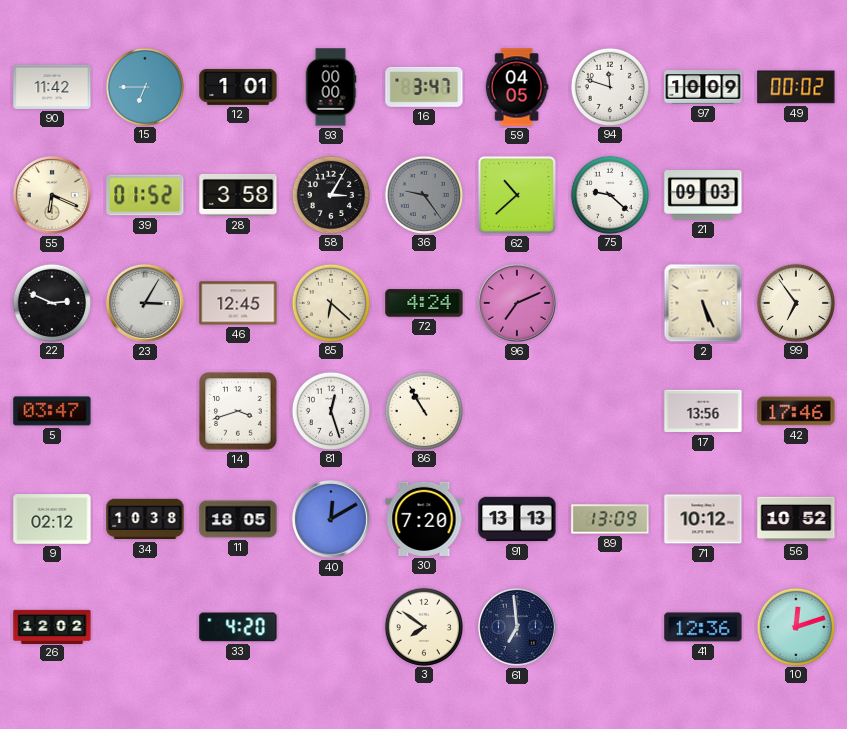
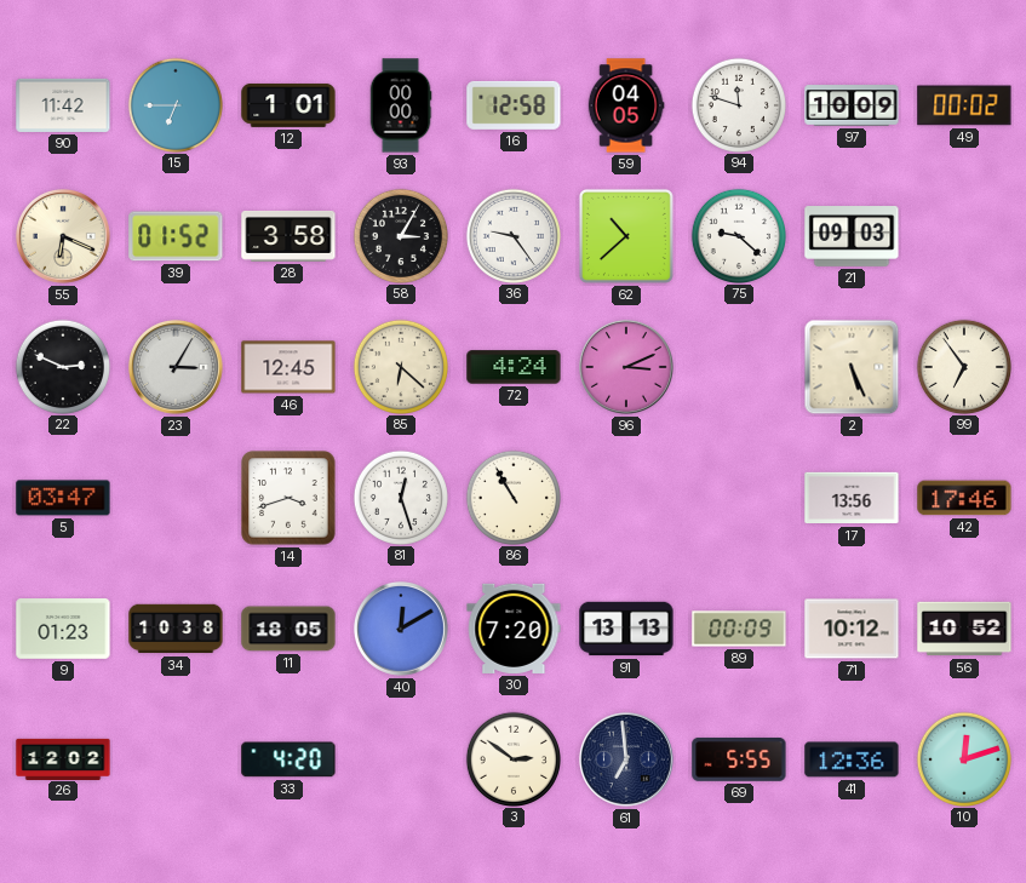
16: 3:47 -> 12:58 (514, 105)
36 dial: grey -> white (512, 235)
96: 7:11 -> 3:11 (626, 367)
9: 02:12 -> 01:23 (63, 629)
89: 13:09 -> 00:09 (739, 629)
3: 7:51 -> 2:51 (512, 758)
69: none -> 5:55 (739, 759)
